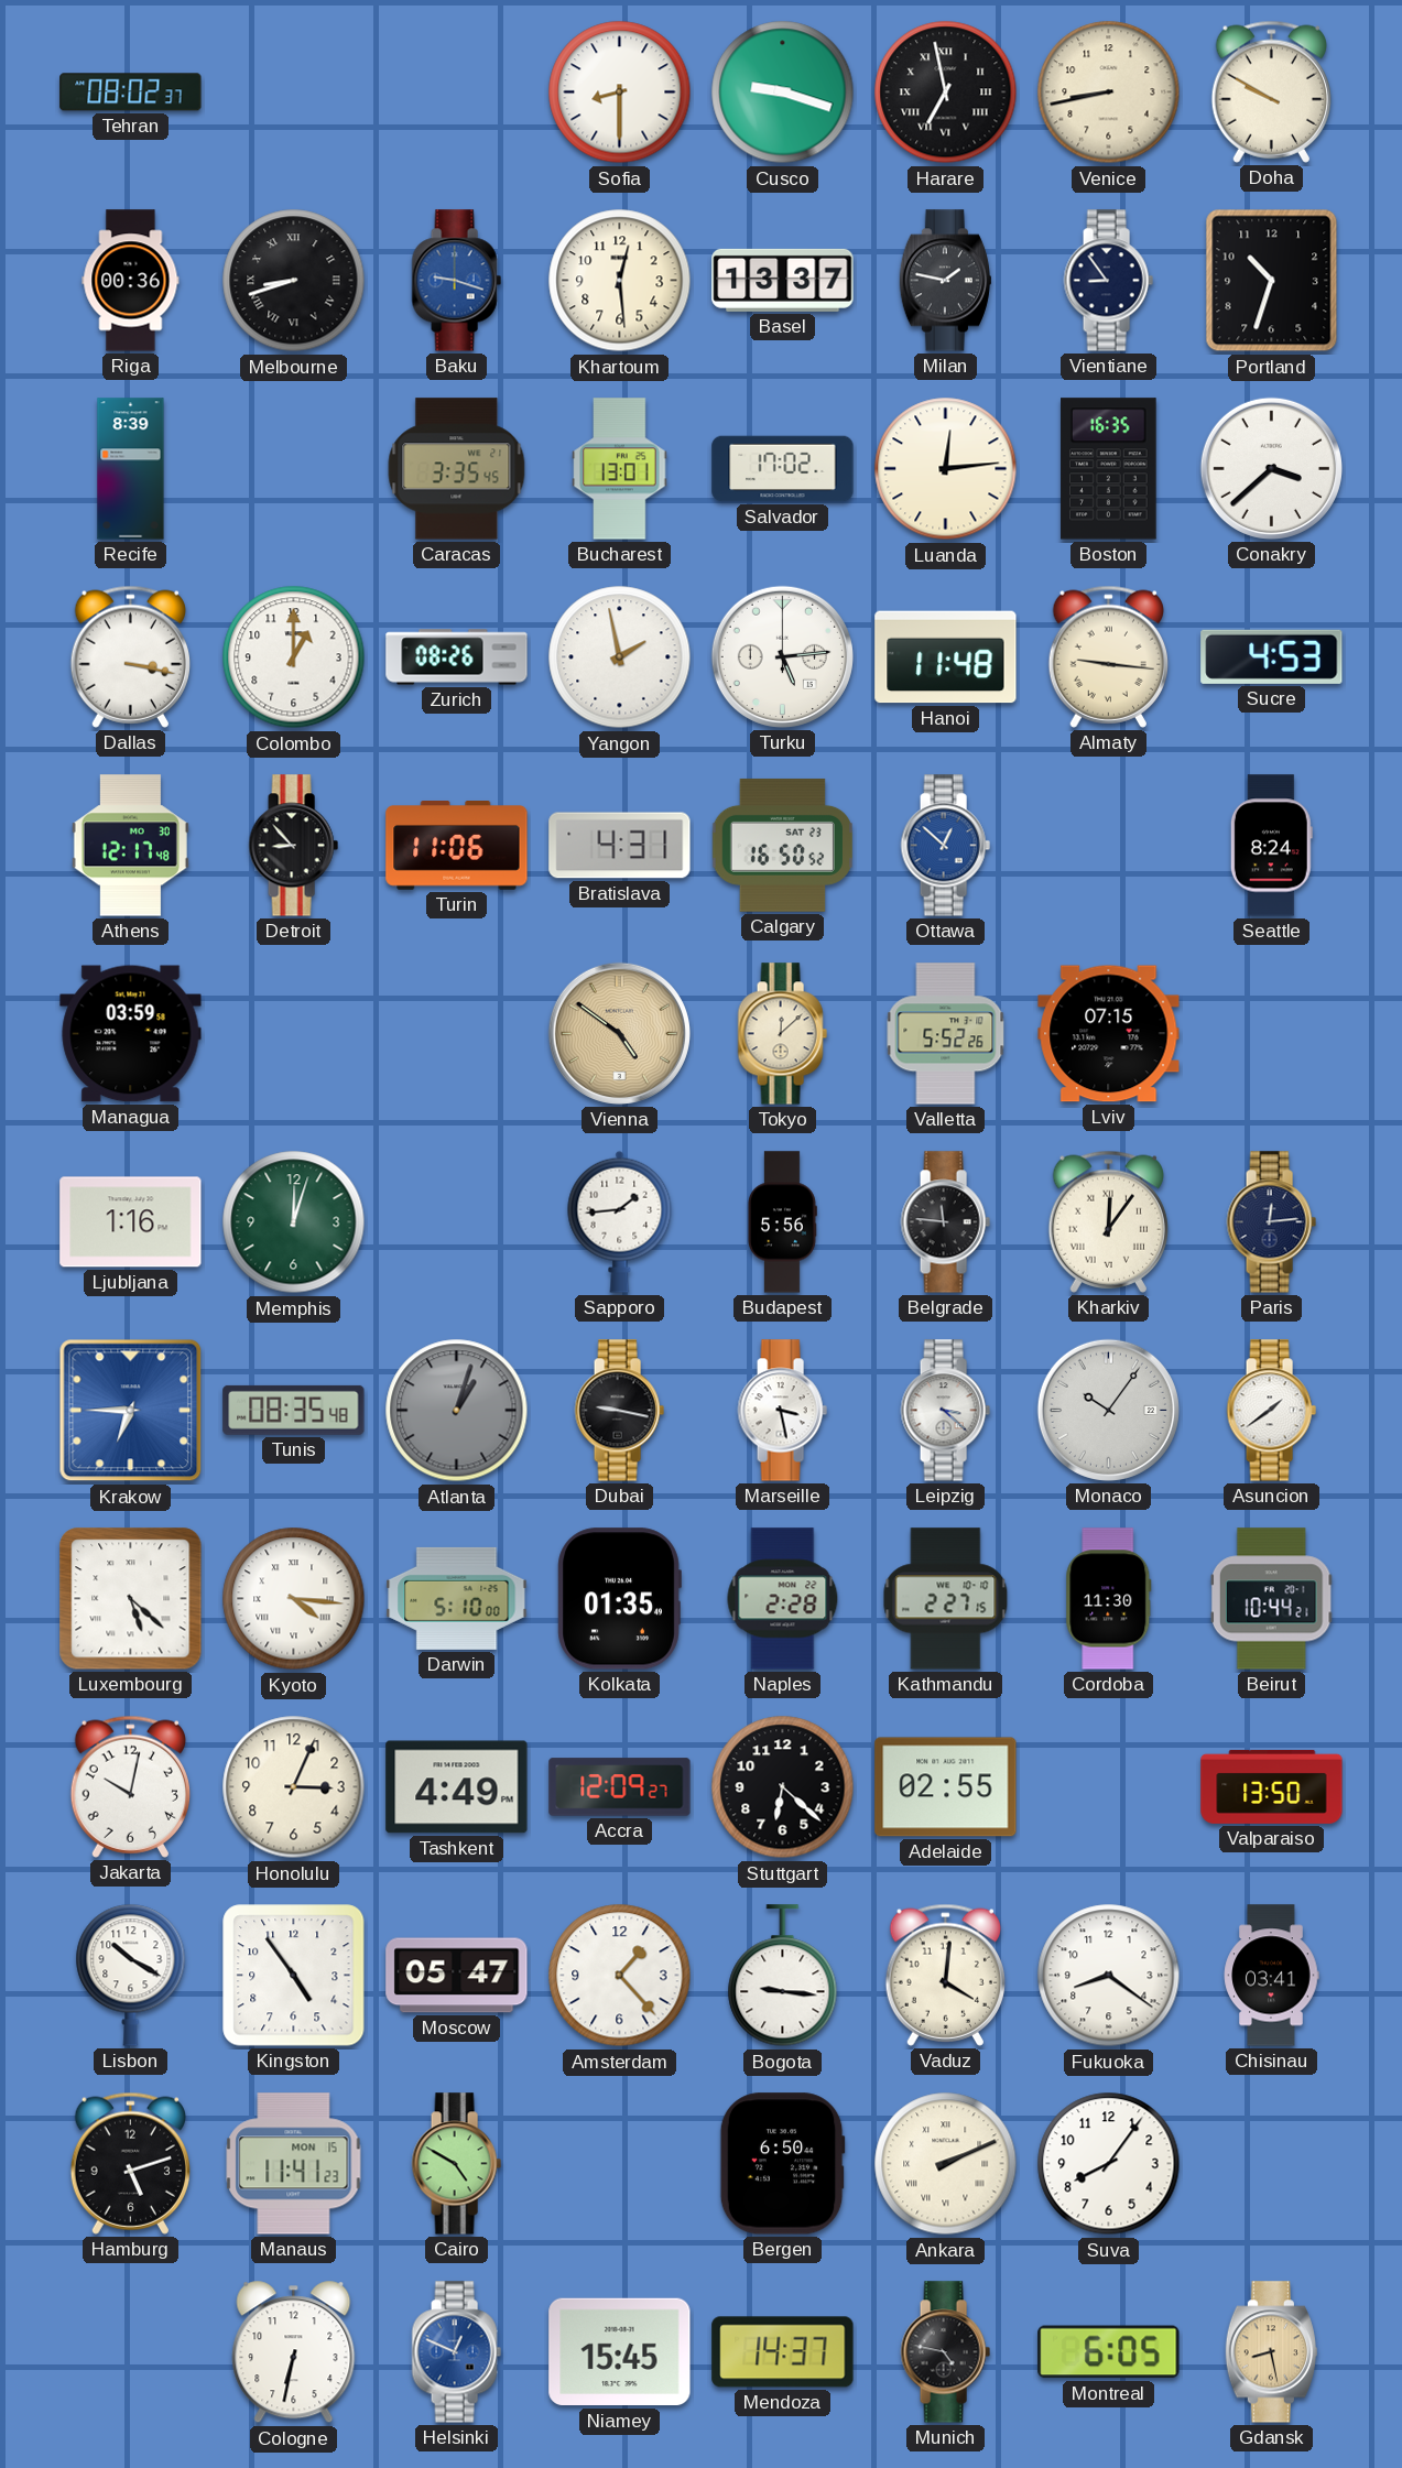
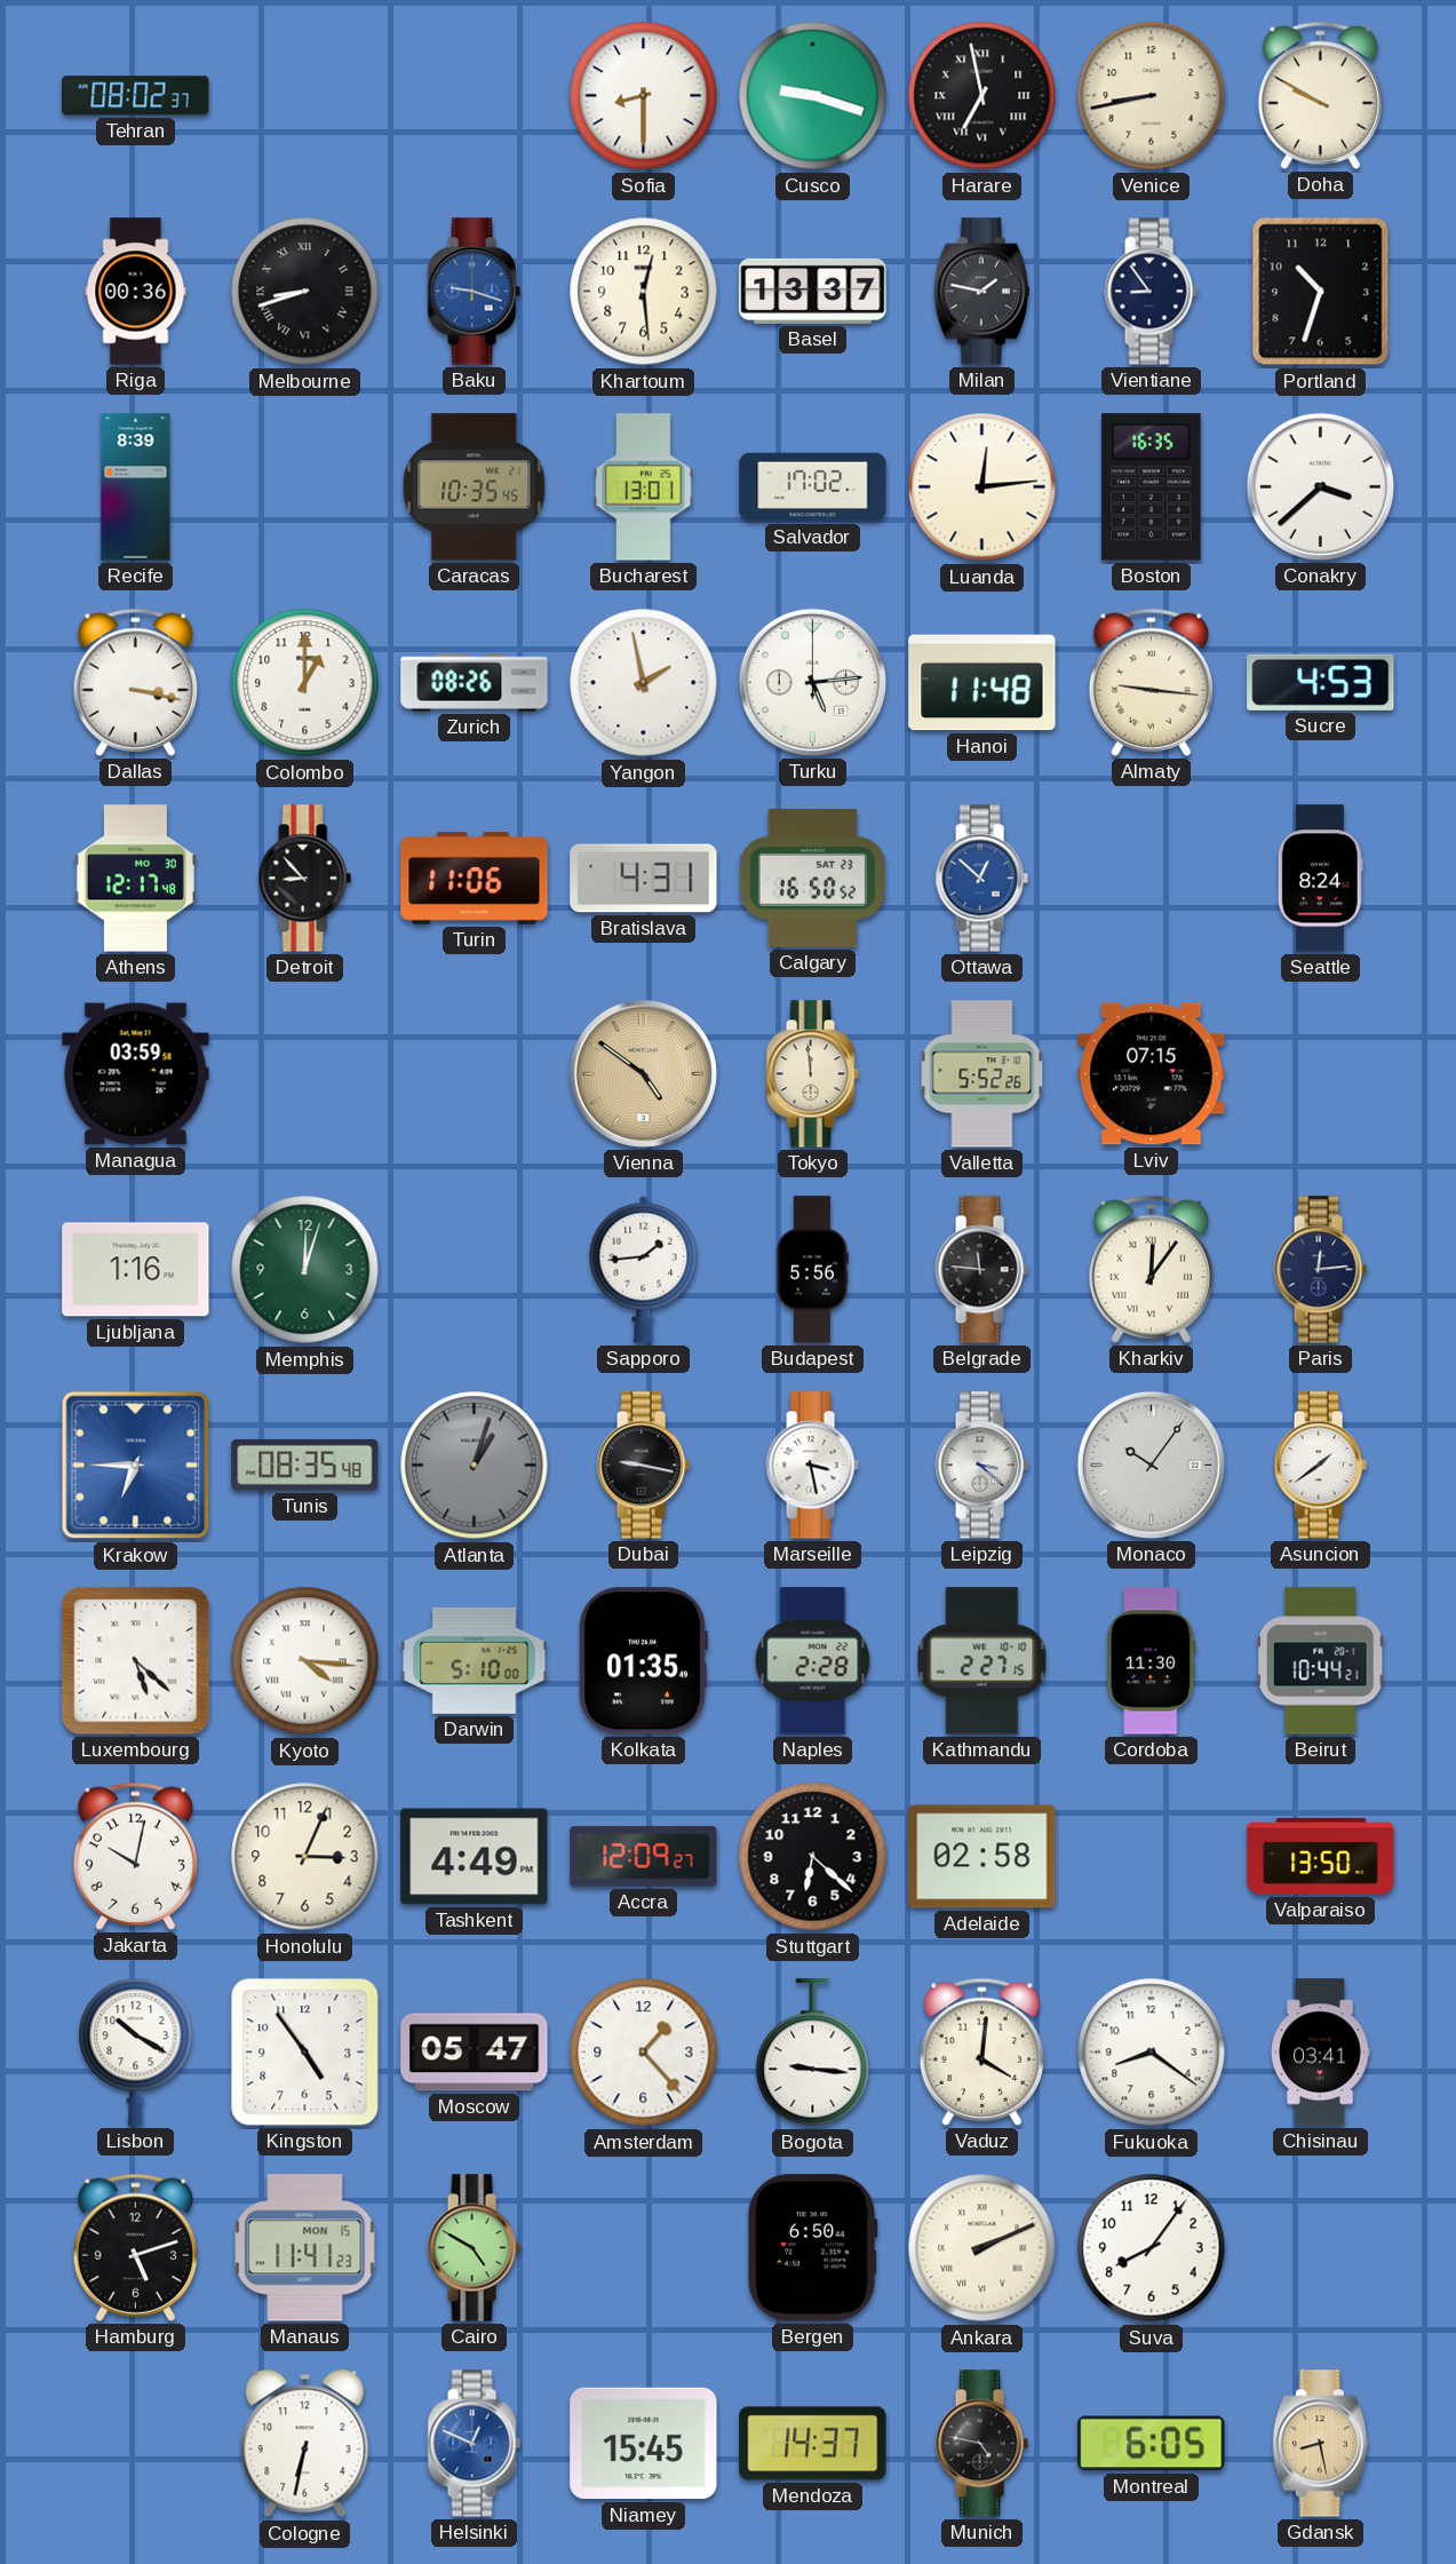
Caracas: 3:35 -> 10:35 (475, 487)
Tokyo: 12:08 -> 11:59 (812, 1074)
Adelaide: 02:55 -> 02:58 (982, 1857)
